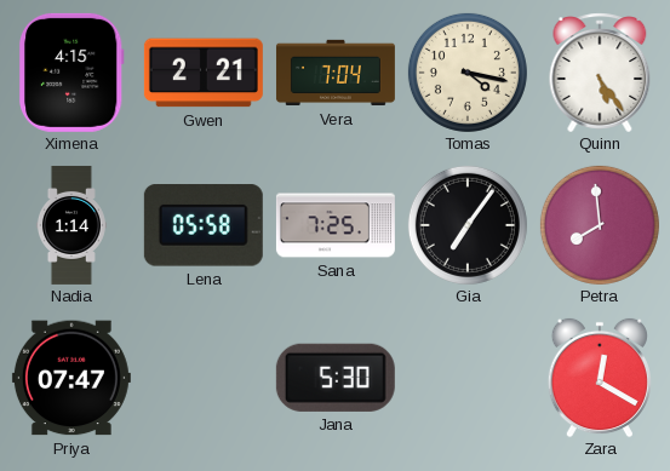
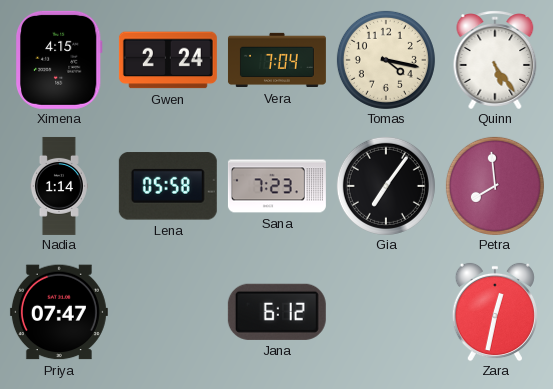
Gwen: 2:21 -> 2:24 (168, 60)
Sana: 7:25 -> 7:23 (277, 186)
Jana: 5:30 -> 6:12 (277, 312)
Zara: 12:20 -> 12:32 (495, 312)
